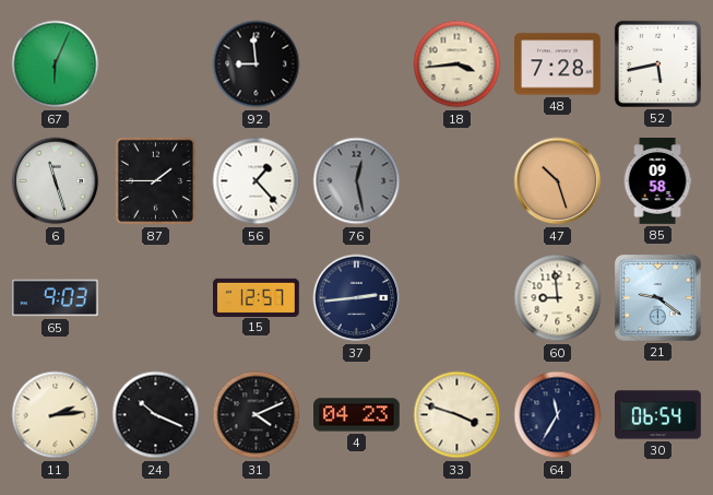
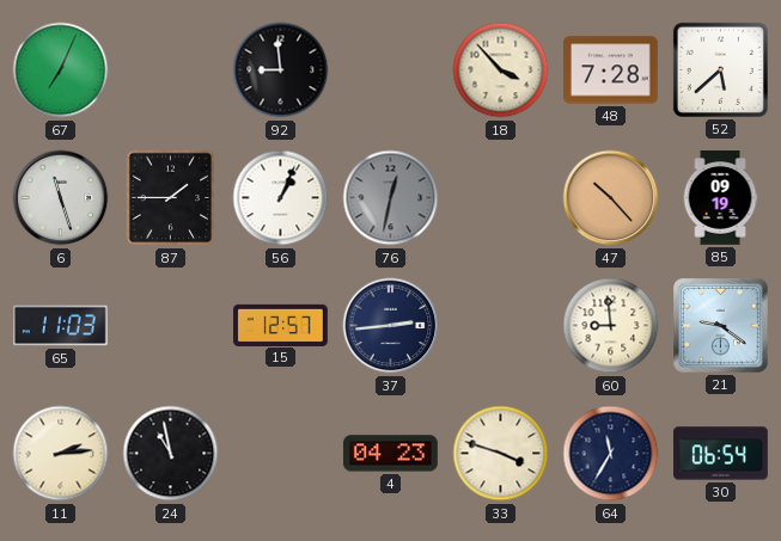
67: 6:04 -> 7:04 (61, 70)
18: 3:44 -> 3:53 (501, 70)
52: 5:43 -> 5:38 (720, 69)
56: 1:23 -> 1:04 (281, 198)
76: 12:28 -> 12:32 (391, 198)
47: 10:27 -> 10:23 (611, 198)
85: 09:58 -> 09:19 (720, 198)
65: 9:03 -> 11:03 (61, 326)
24: 10:19 -> 10:58 (171, 454)
31: 4:11 -> none (257, 415)
